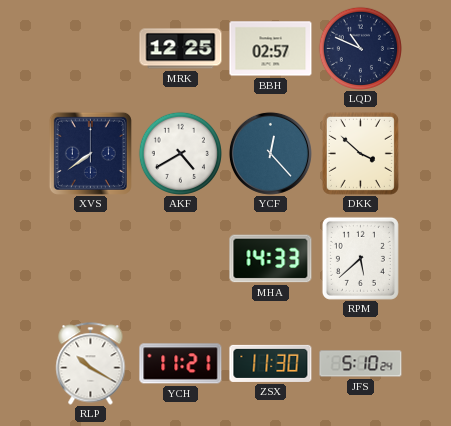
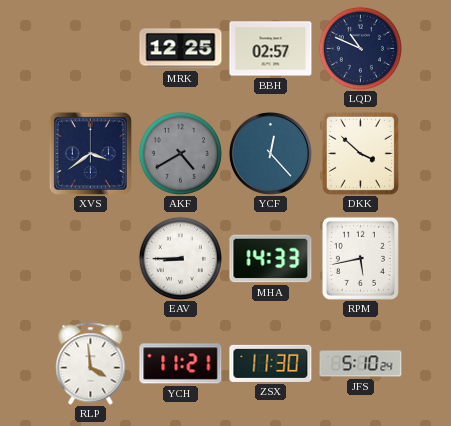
XVS: 7:39 -> 3:39 (90, 153)
AKF dial: white -> grey (180, 153)
EAV: none -> 8:45 (180, 258)
RPM: 5:38 -> 5:43 (360, 258)
RLP: 10:20 -> 3:59 (91, 364)
